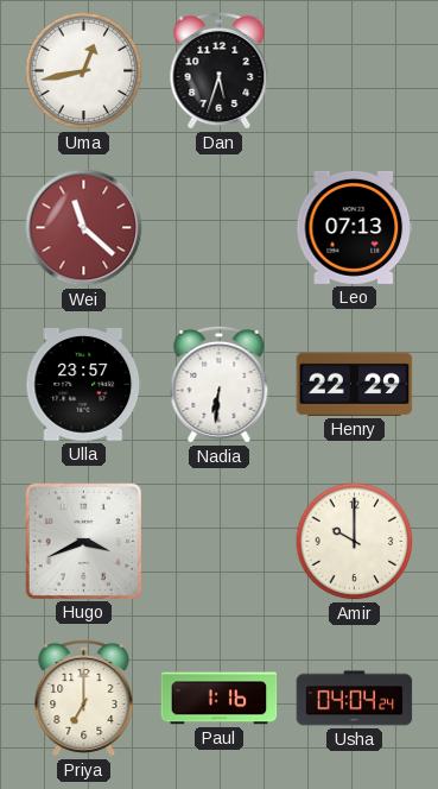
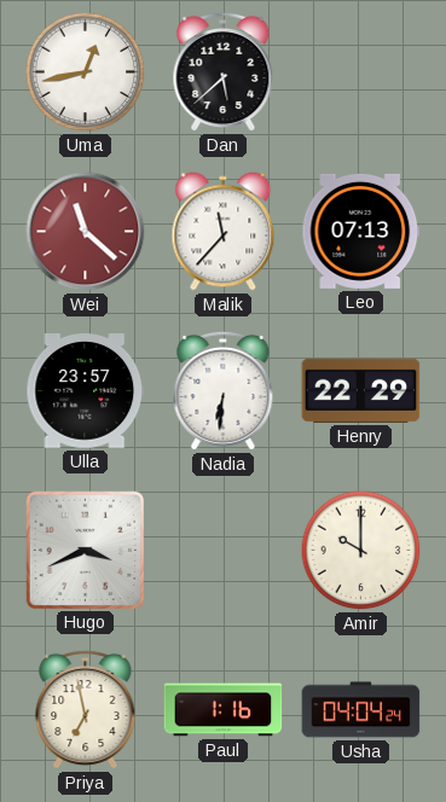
Dan: 5:33 -> 5:38 (224, 71)
Malik: none -> 11:37 (224, 232)
Priya: 7:00 -> 6:58 (86, 709)
